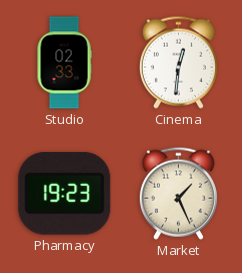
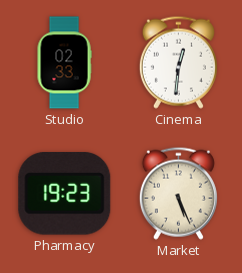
Market: 1:26 -> 5:26 (178, 193)
